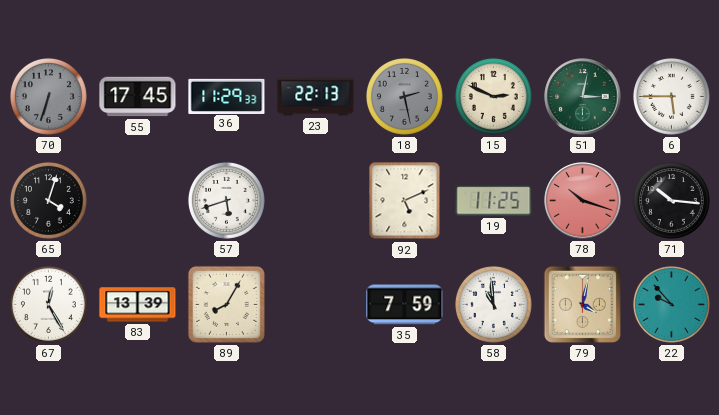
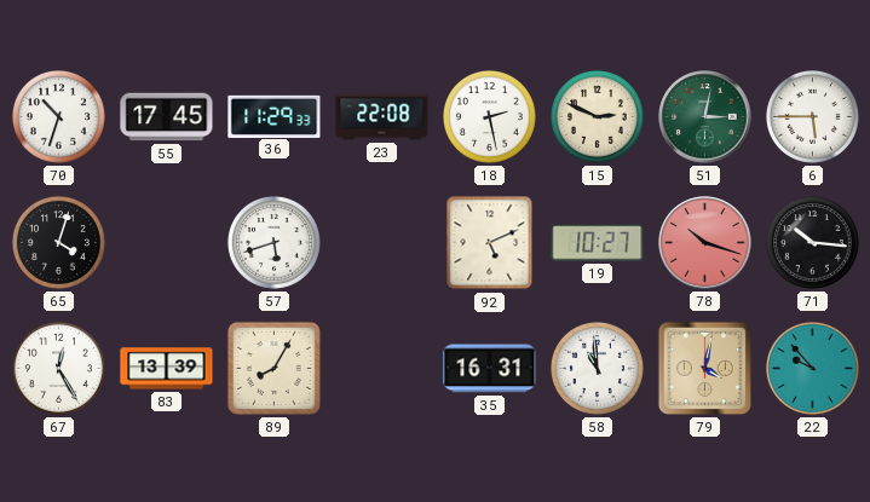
70: 6:33 -> 10:33 (58, 116)
70 dial: grey -> white (58, 116)
23: 22:13 -> 22:08 (382, 117)
18 dial: grey -> white (489, 116)
19: 11:25 -> 10:27 (598, 243)
35: 7:59 -> 16:31 (490, 369)
